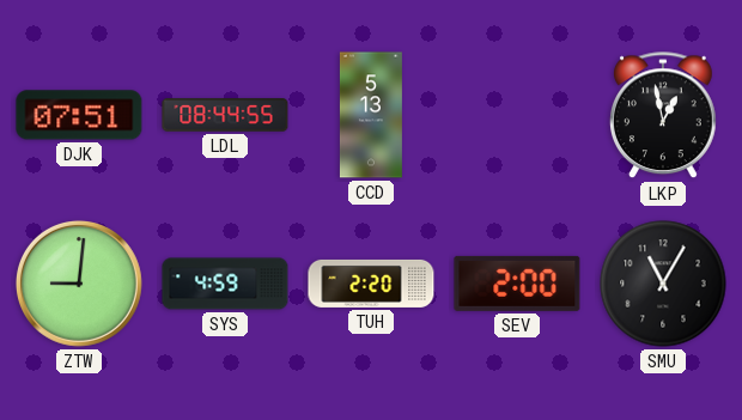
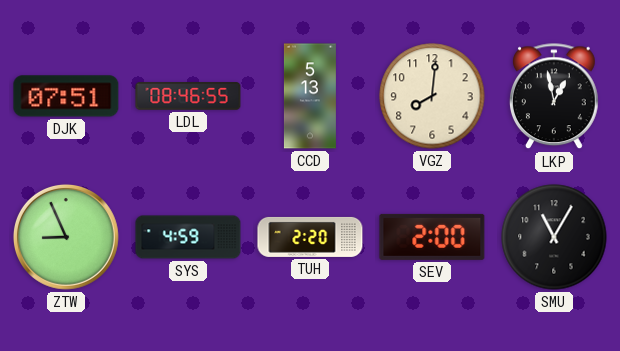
LDL: 08:44 -> 08:46 (188, 96)
VGZ: none -> 8:01 (432, 96)
ZTW: 9:01 -> 8:56 (66, 237)
